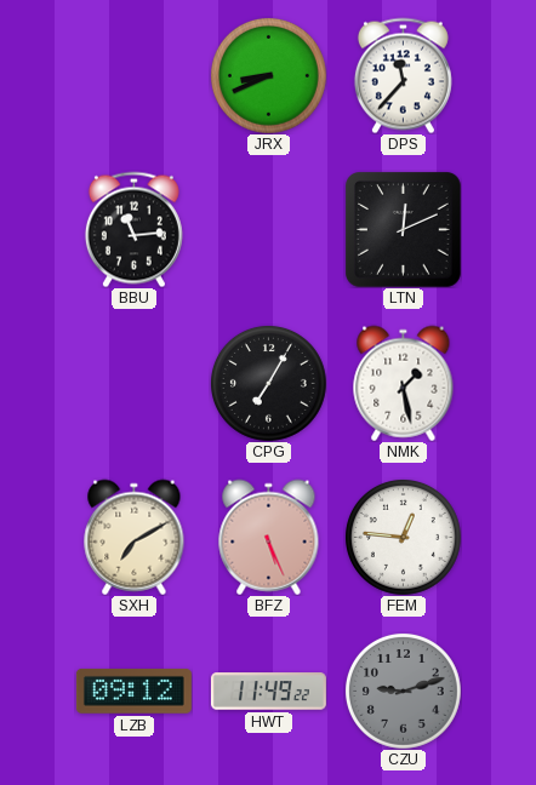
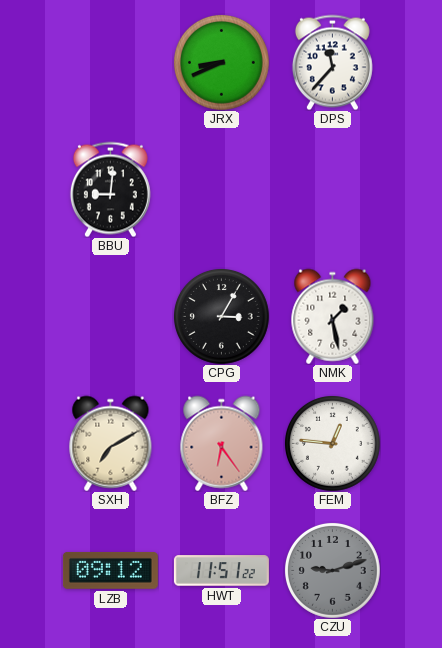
BBU: 11:14 -> 9:01 (110, 189)
LTN: 12:11 -> none (403, 229)
CPG: 7:05 -> 3:05 (221, 316)
BFZ: 5:26 -> 6:24 (222, 443)
HWT: 11:49 -> 11:51 (221, 571)
